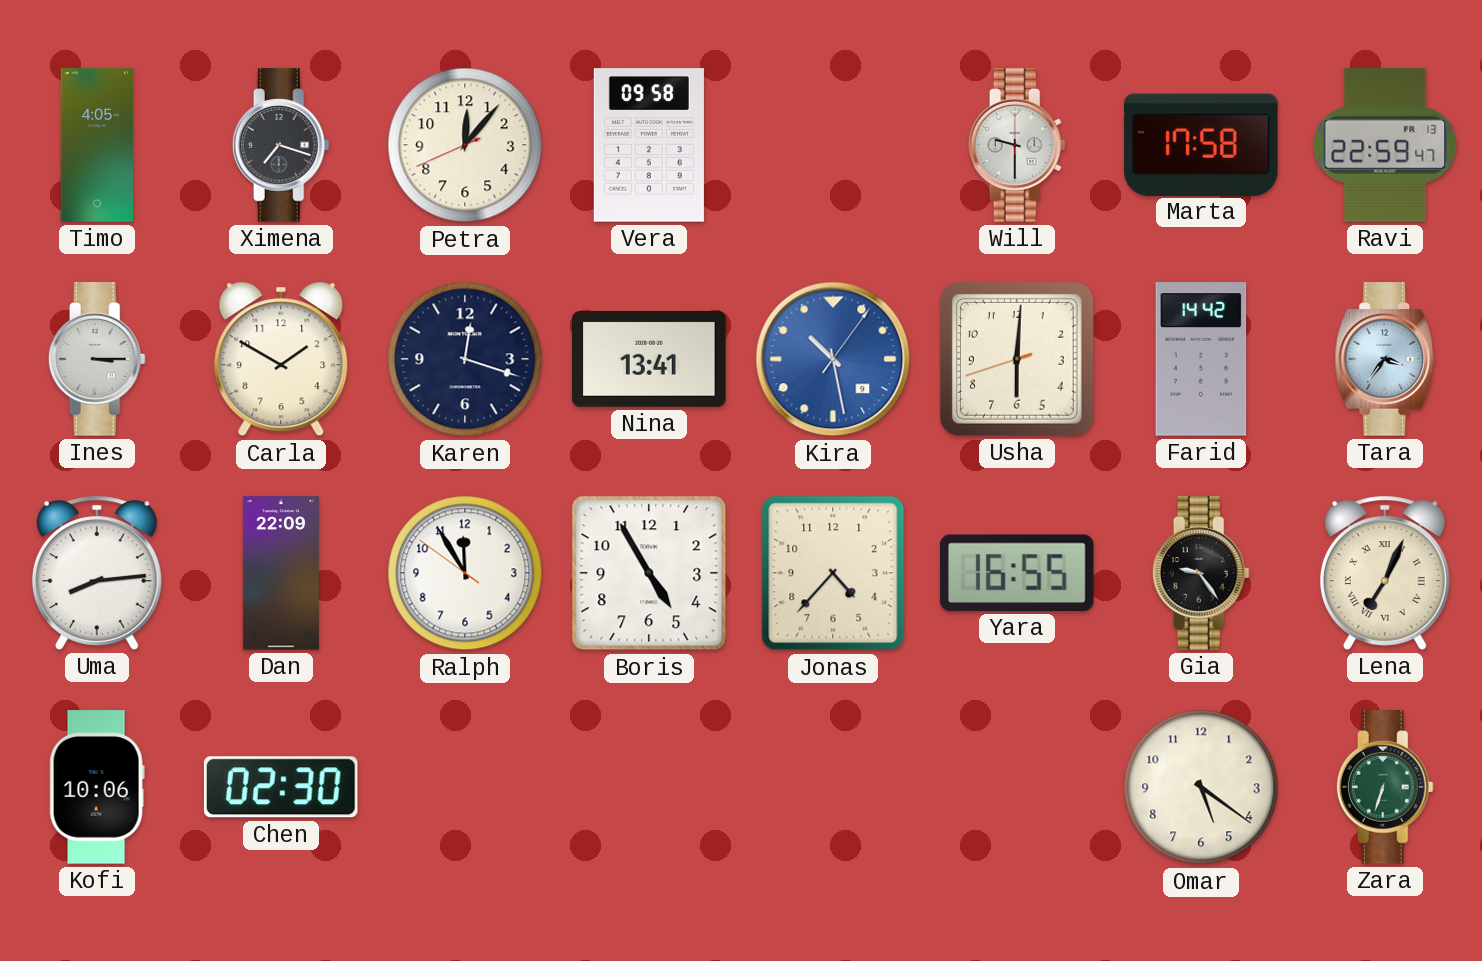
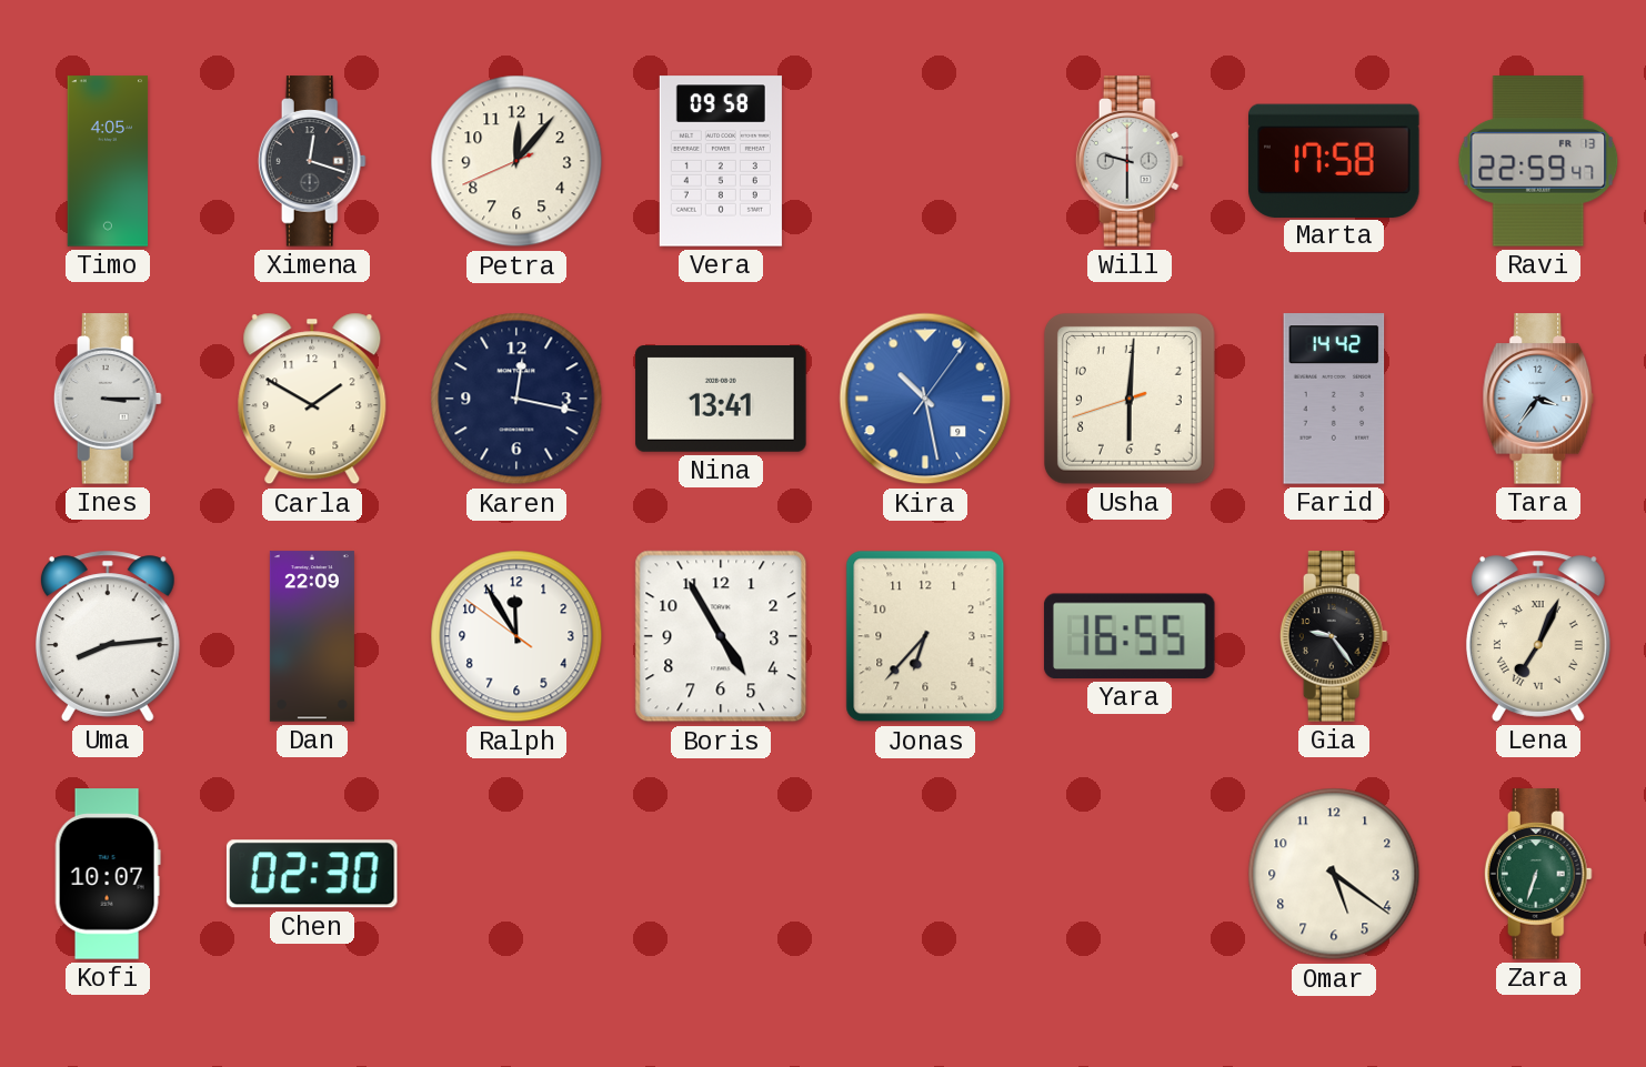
Ximena: 7:18 -> 12:18 (312, 161)
Karen: 12:18 -> 12:17 (516, 399)
Jonas: 4:37 -> 6:37 (925, 636)
Kofi: 10:06 -> 10:07 (108, 874)
